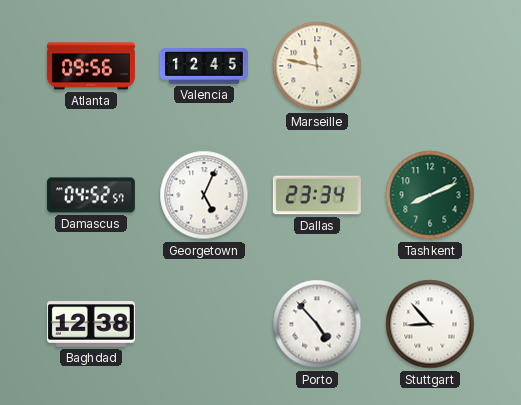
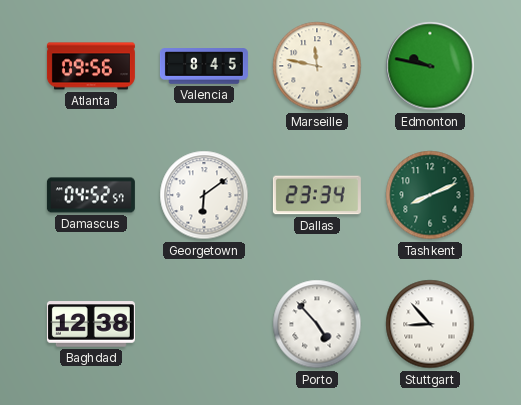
Valencia: 12:45 -> 8:45 (204, 66)
Edmonton: none -> 9:47 (430, 66)
Georgetown: 5:04 -> 6:09 (204, 195)
